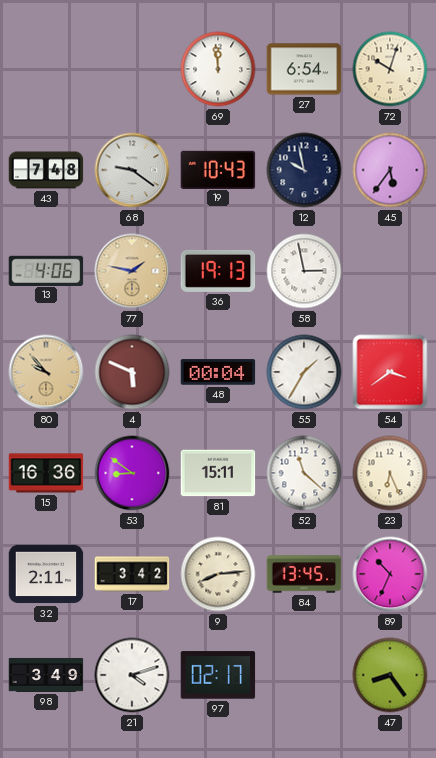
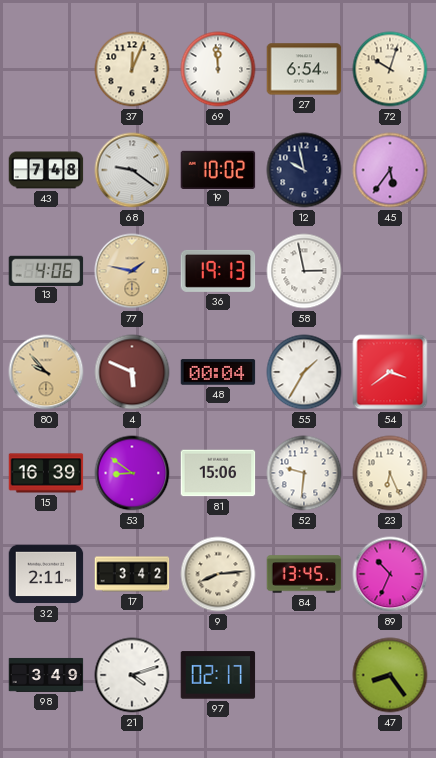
37: none -> 12:04 (132, 69)
19: 10:43 -> 10:02 (218, 169)
15: 16:36 -> 16:39 (46, 473)
81: 15:11 -> 15:06 (218, 473)
52: 11:22 -> 9:31 (304, 473)
